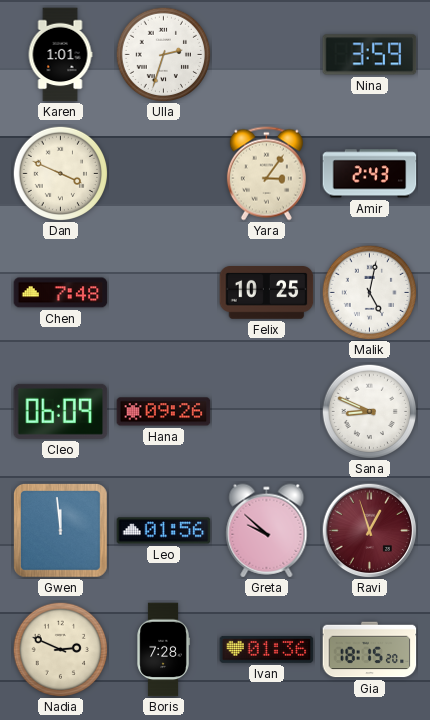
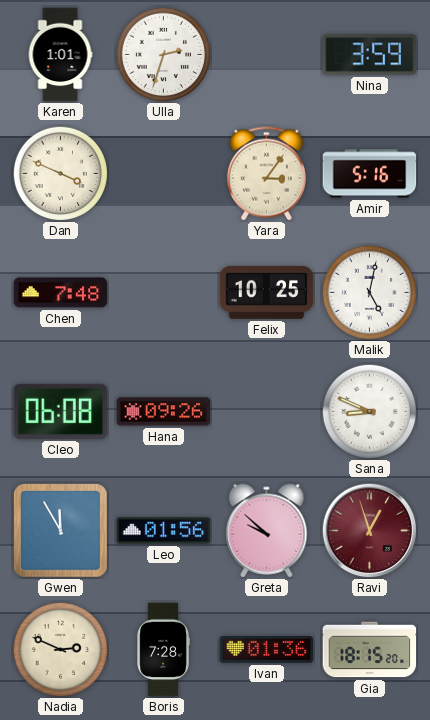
Amir: 2:43 -> 5:16 (370, 174)
Cleo: 06:09 -> 06:08 (61, 411)
Gwen: 11:59 -> 11:55 (61, 531)
